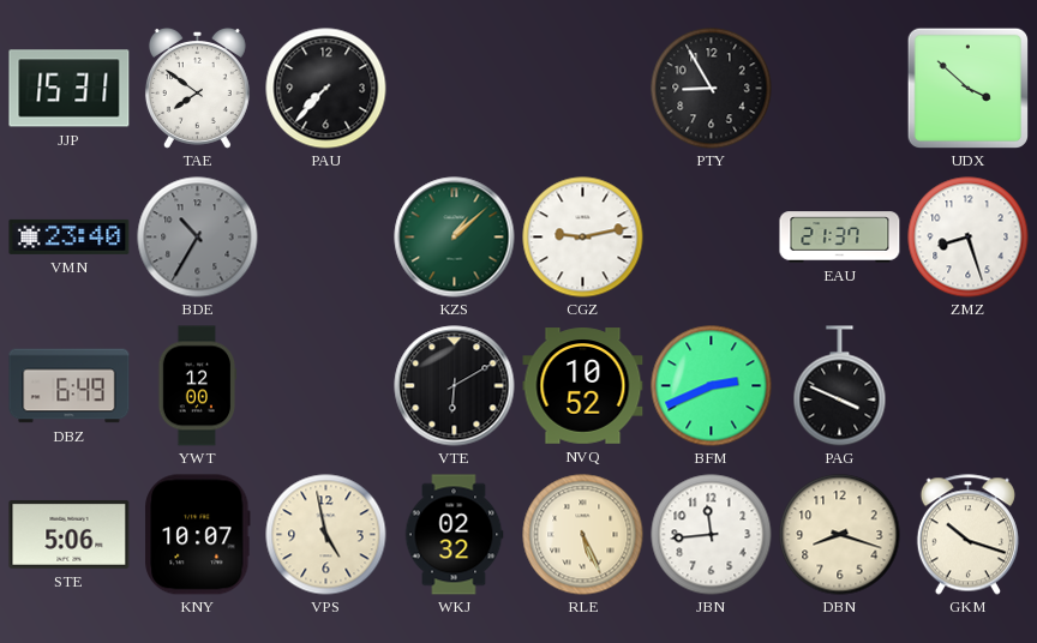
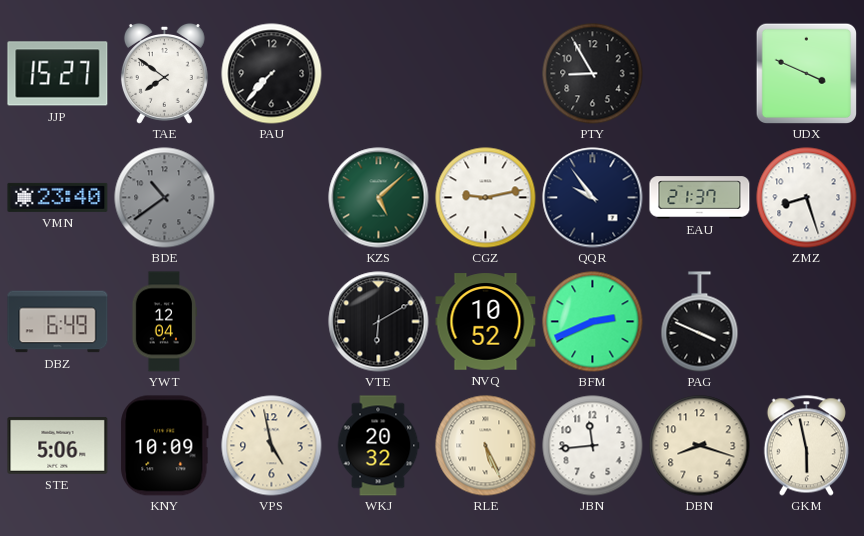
JJP: 15:31 -> 15:27 (58, 74)
UDX: 3:52 -> 3:49 (806, 73)
BDE: 10:35 -> 10:39 (165, 198)
KZS: 1:08 -> 5:08 (379, 198)
QQR: none -> 9:54 (593, 198)
YWT: 12:00 -> 12:04 (163, 322)
KNY: 10:07 -> 10:09 (165, 446)
WKJ: 02:32 -> 20:32 (378, 446)
GKM: 10:18 -> 5:58 (806, 446)
